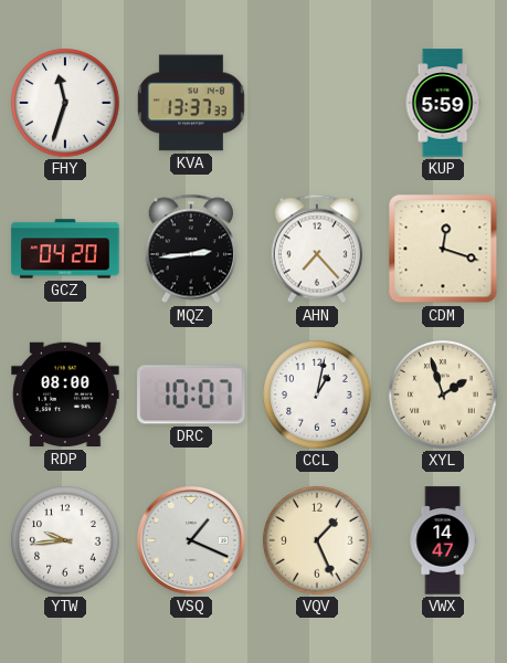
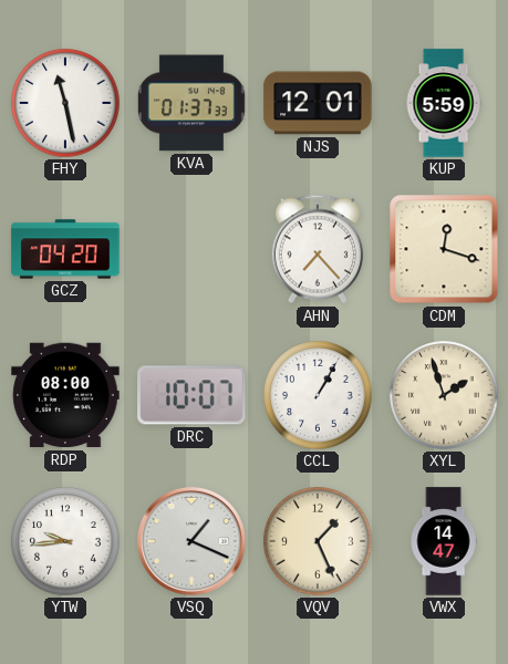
FHY: 11:33 -> 11:28 (65, 103)
KVA: 13:37 -> 01:37 (191, 103)
NJS: none -> 12:01 (318, 103)
MQZ: 2:44 -> none (191, 249)
CCL: 1:02 -> 1:05 (318, 395)
